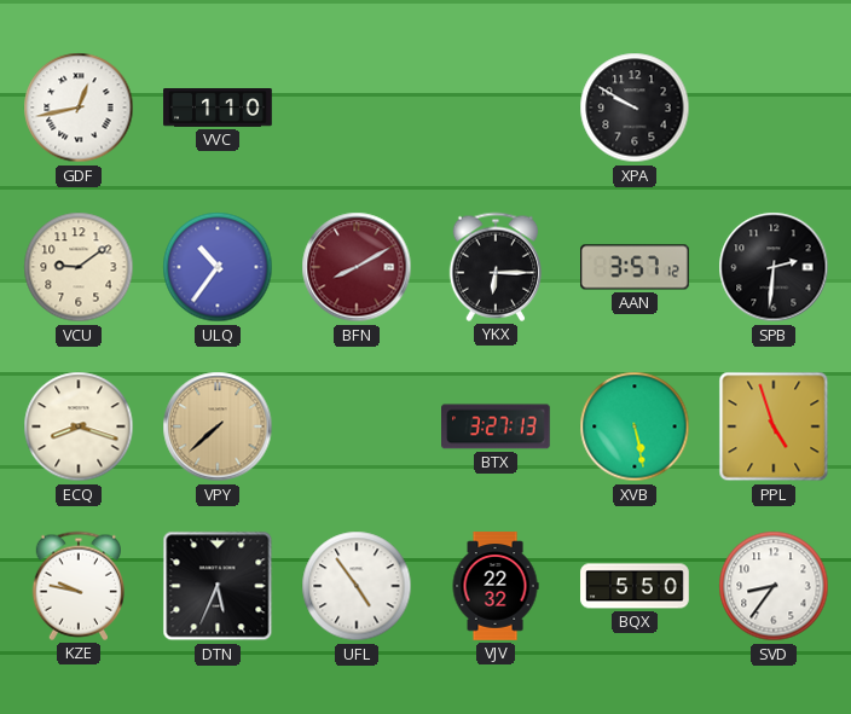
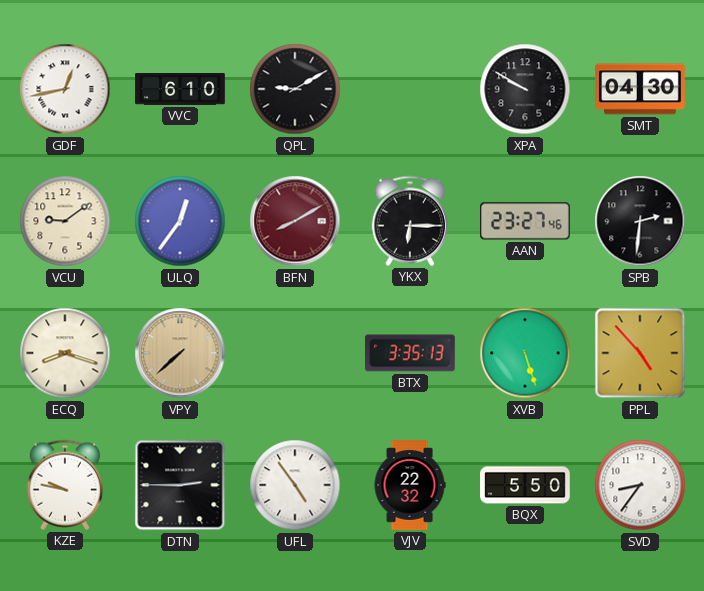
VVC: 1:10 -> 6:10 (180, 90)
QPL: none -> 9:10 (295, 89)
SMT: none -> 04:30 (640, 89)
ULQ: 10:36 -> 12:36 (180, 221)
AAN: 3:57 -> 23:27 (526, 221)
BTX: 3:27 -> 3:35 (411, 353)
XVB: 5:28 -> 5:27 (525, 353)
PPL: 4:57 -> 4:53 (640, 353)
DTN: 5:34 -> 2:45 (180, 485)
